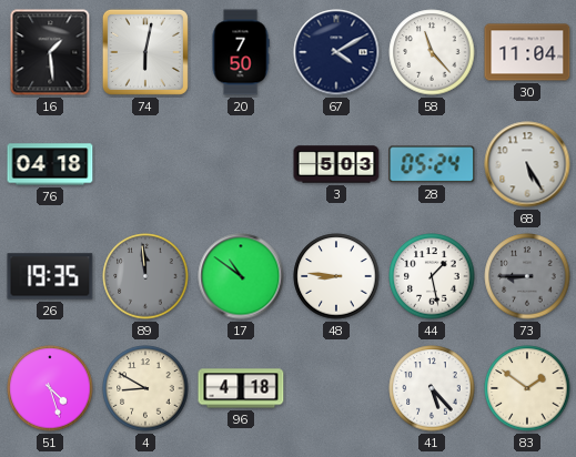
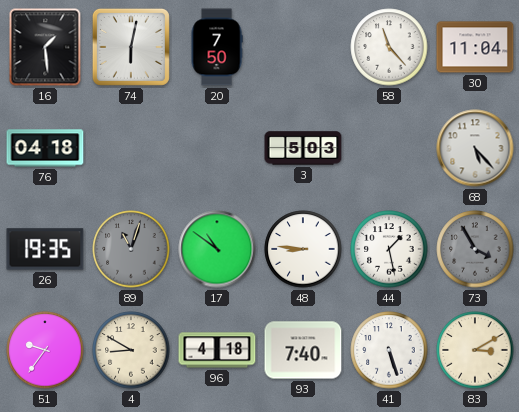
67: 4:10 -> none (336, 52)
28: 05:24 -> none (432, 164)
68: 5:25 -> 5:23 (475, 148)
89: 11:59 -> 11:03 (131, 249)
73: 8:45 -> 3:55 (475, 249)
51: 4:27 -> 9:36 (45, 350)
93: none -> 7:40 (303, 350)
41: 5:23 -> 5:27 (389, 350)
83: 1:51 -> 3:10 (475, 350)
